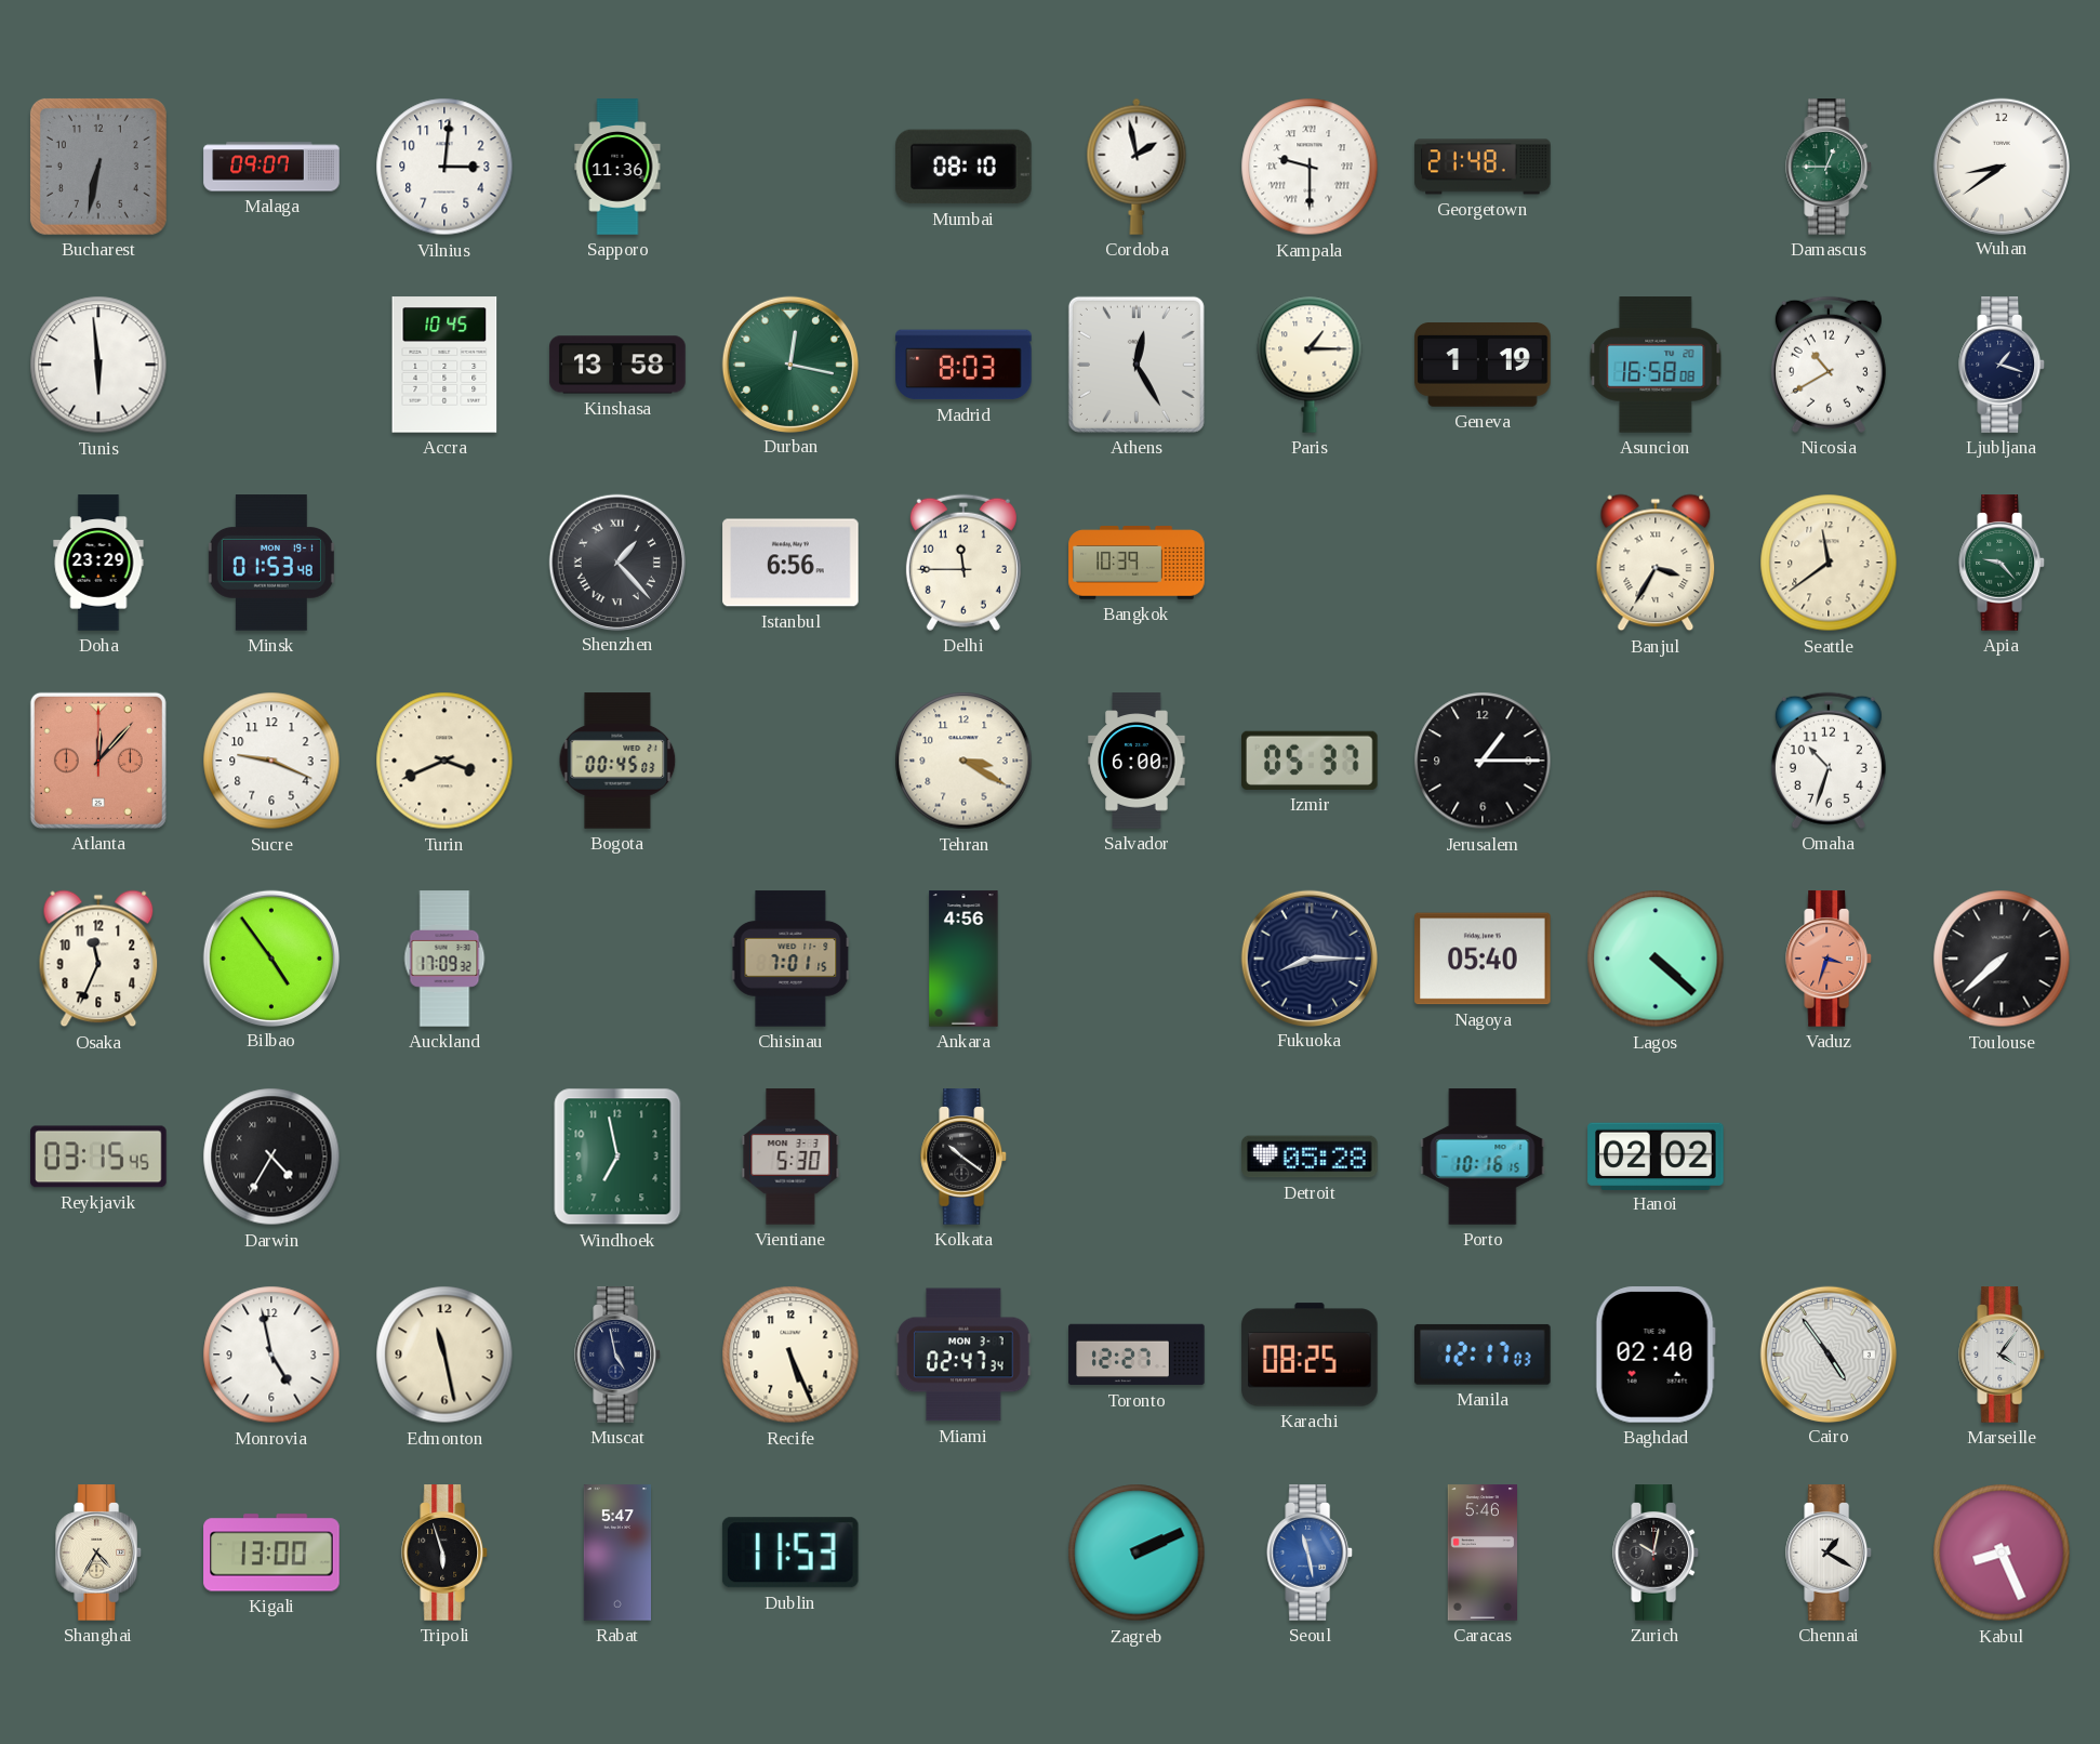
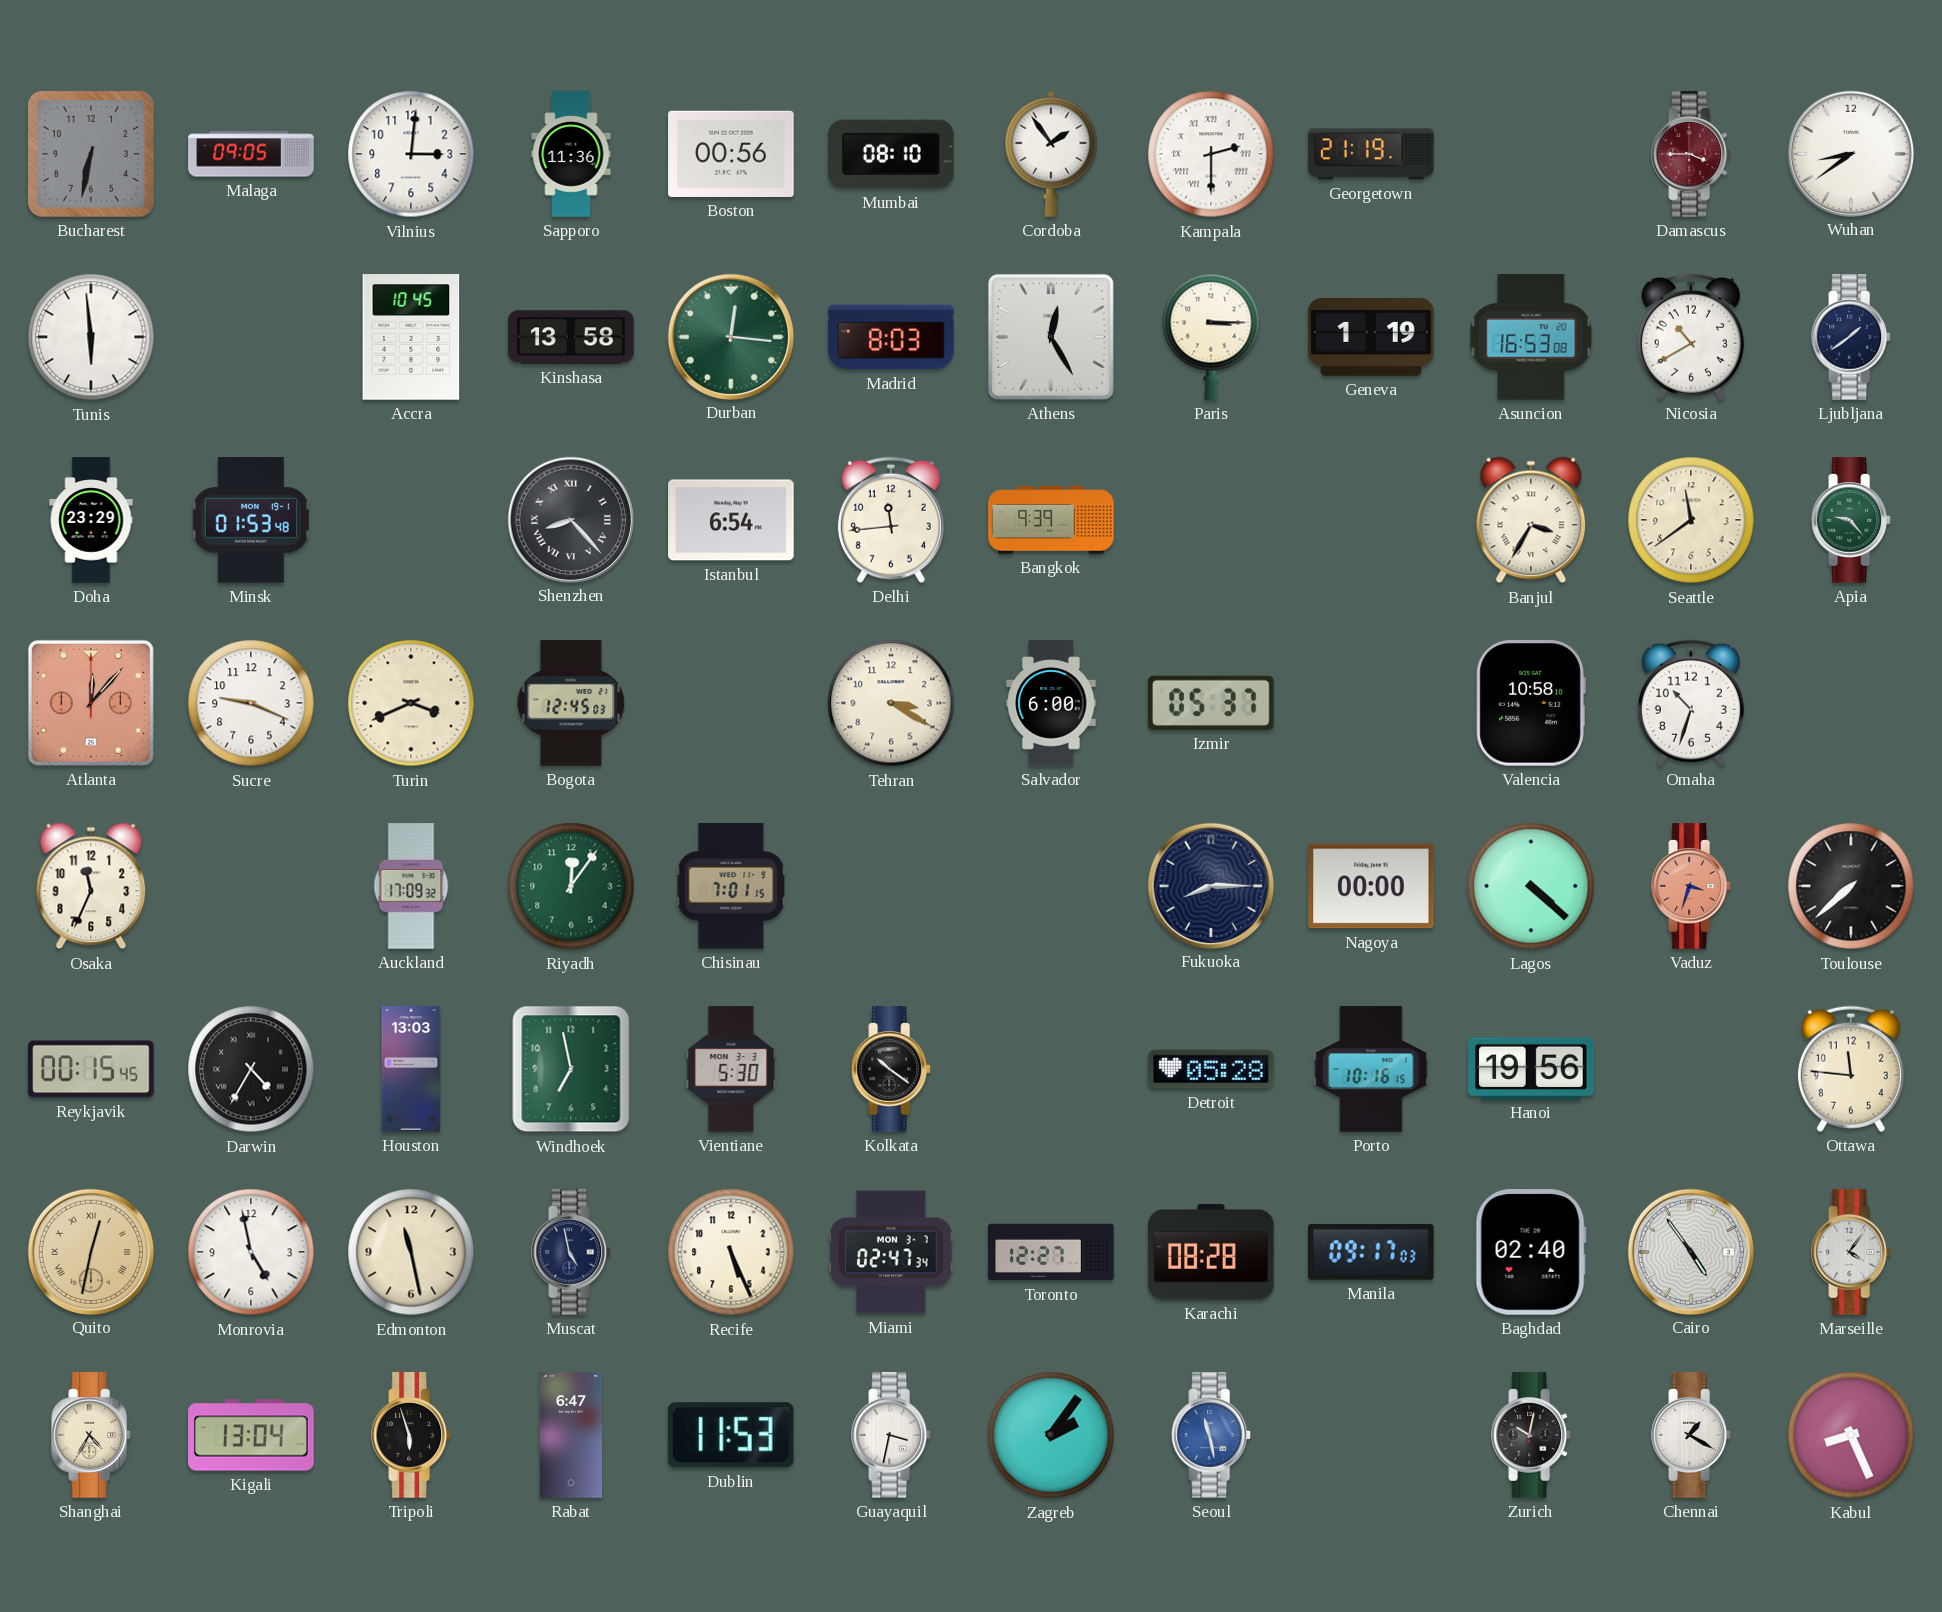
Malaga: 09:07 -> 09:05 (251, 154)
Boston: none -> 00:56 (731, 154)
Cordoba: 1:58 -> 1:54 (1051, 154)
Kampala: 9:30 -> 2:30 (1211, 154)
Georgetown: 21:48 -> 21:19 (1371, 154)
Damascus: 12:45 -> 3:45 (1692, 154)
Damascus dial: green -> burgundy (1692, 154)
Durban: 12:17 -> 12:16 (730, 336)
Paris: 1:15 -> 3:15 (1211, 337)
Asuncion: 16:58 -> 16:53 (1531, 337)
Ljubljana: 1:18 -> 1:39 (1852, 337)
Shenzhen: 1:23 -> 8:23 (570, 519)
Istanbul: 6:56 -> 6:54 (731, 520)
Delhi: 11:45 -> 11:44 (891, 520)
Bangkok: 10:39 -> 9:39 (1051, 520)
Bogota: 00:45 -> 12:45 (571, 703)
Jerusalem: 1:15 -> none (1483, 761)
Valencia: none -> 10:58 (1531, 703)
Bilbao: 4:54 -> none (270, 957)
Riyadh: none -> 12:06 (571, 886)
Ankara: 4:56 -> none (963, 959)
Nagoya: 05:40 -> 00:00 (1371, 886)
Reykjavik: 03:15 -> 00:15 (91, 1069)
Houston: none -> 13:03 (411, 1069)
Hanoi: 02:02 -> 19:56 (1531, 1068)
Ottawa: none -> 11:46 (1851, 1069)
Quito: none -> 12:32 (90, 1251)
Karachi: 08:25 -> 08:28 (1211, 1252)
Manila: 12:17 -> 09:17 (1372, 1252)
Kigali: 13:00 -> 13:04 (251, 1435)
Rabat: 5:47 -> 6:47 (570, 1435)
Guayaquil: none -> 3:32 (892, 1435)
Zagreb: 2:11 -> 2:06 (1051, 1435)
Caracas: 5:46 -> none (1481, 1553)
